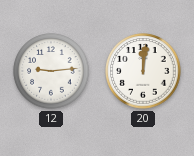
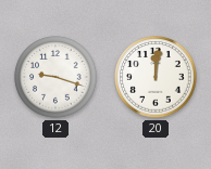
12: 9:14 -> 9:18 (55, 77)
